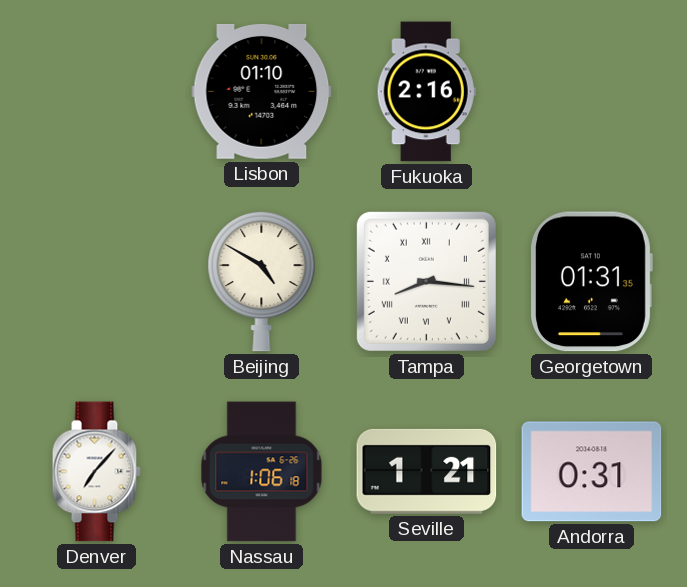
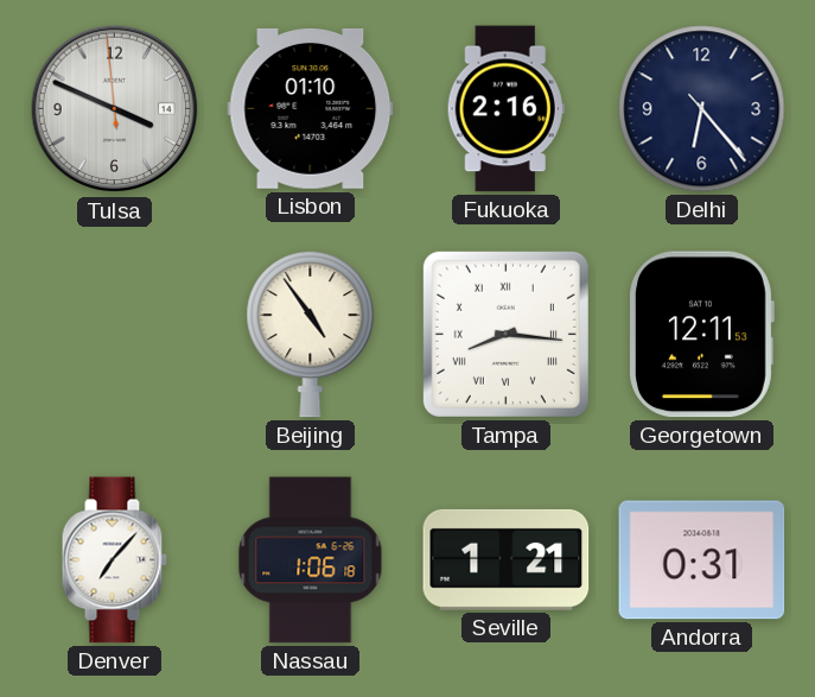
Tulsa: none -> 3:48 (115, 109)
Delhi: none -> 6:23 (702, 109)
Beijing: 4:50 -> 4:54 (311, 334)
Georgetown: 01:31 -> 12:11 (701, 335)
